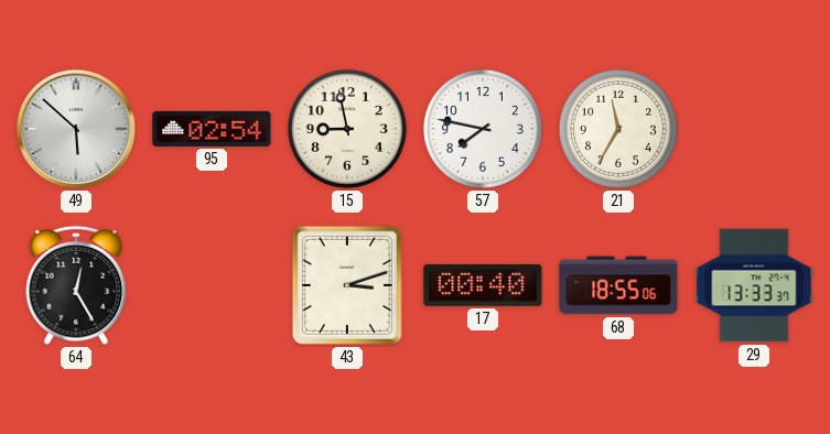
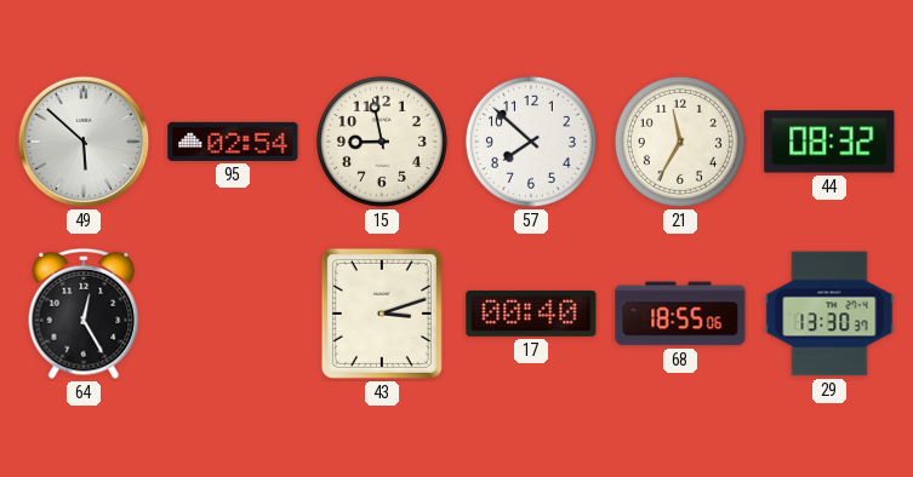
57: 7:47 -> 7:52 (531, 142)
44: none -> 08:32 (829, 142)
29: 13:33 -> 13:30 (829, 314)
